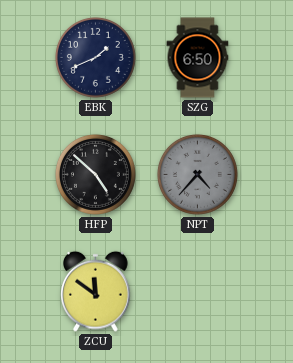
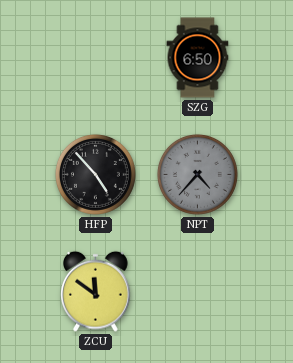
EBK: 1:41 -> none (95, 57)
HFP: 4:52 -> 4:53 (95, 174)
